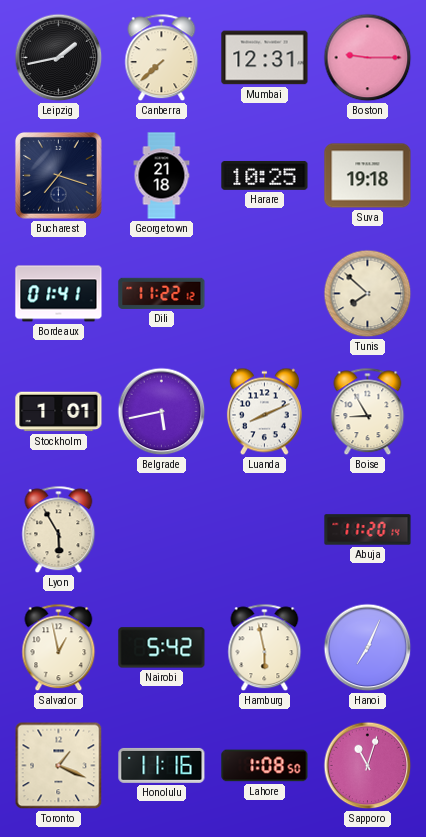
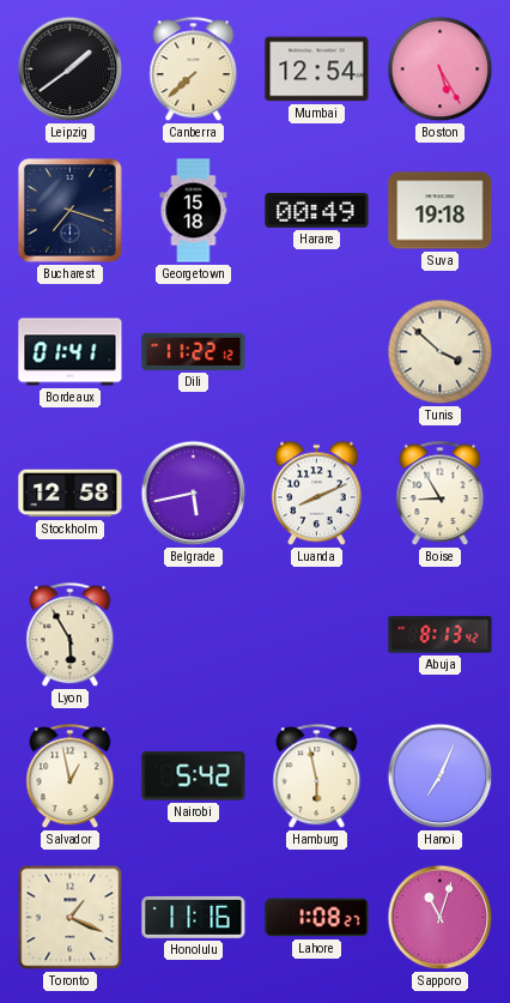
Leipzig: 1:43 -> 1:39 (71, 70)
Mumbai: 12:31 -> 12:54 (317, 70)
Boston: 9:15 -> 5:25 (441, 70)
Georgetown: 21:18 -> 15:18 (194, 211)
Harare: 10:25 -> 00:49 (317, 210)
Tunis: 7:52 -> 3:52 (441, 352)
Stockholm: 1:01 -> 12:58 (71, 494)
Abuja: 11:20 -> 8:13 (441, 635)
Lahore: 1:08:50 -> 1:08:27 (317, 918)
